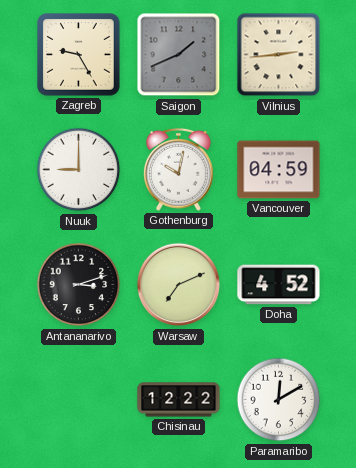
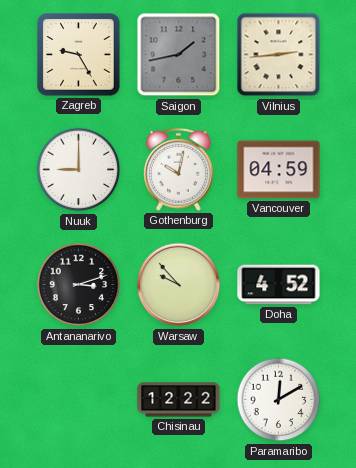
Saigon: 1:41 -> 1:43 (179, 55)
Warsaw: 7:11 -> 9:53 (179, 285)
